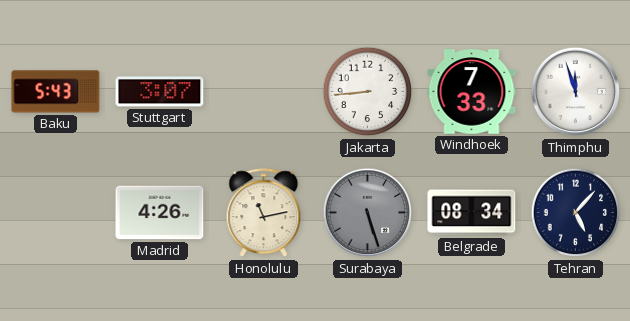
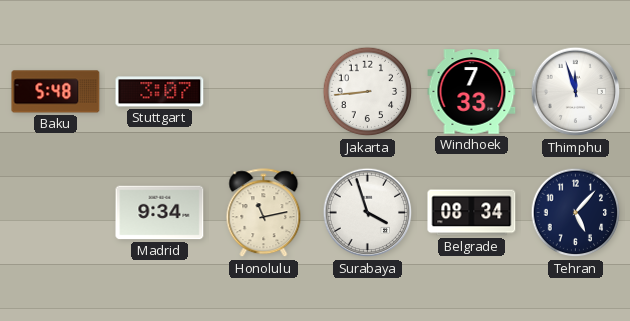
Baku: 5:43 -> 5:48 (56, 92)
Madrid: 4:26 -> 9:34 (160, 213)
Surabaya: 5:27 -> 3:57 (368, 213)
Surabaya dial: grey -> white (368, 213)
